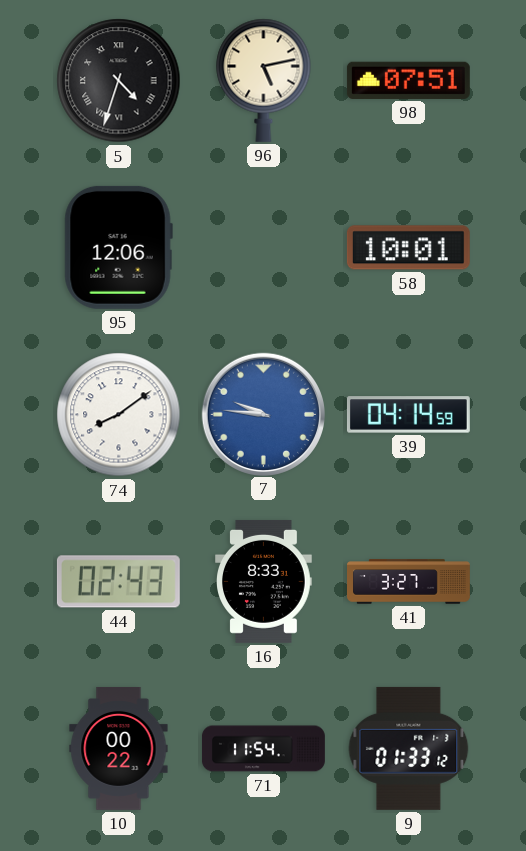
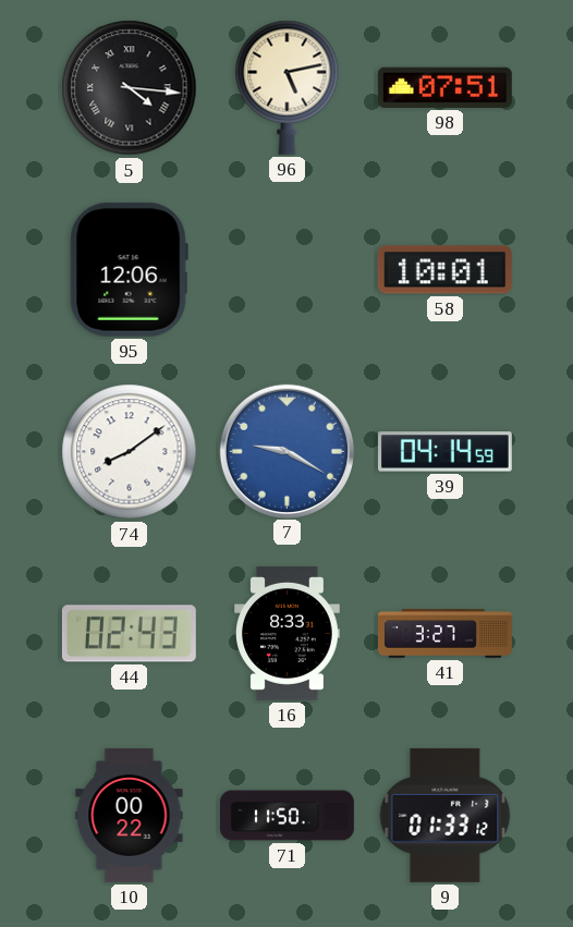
5: 4:33 -> 4:16 (130, 88)
7: 9:46 -> 9:20 (286, 451)
71: 11:54 -> 11:50 (286, 816)
